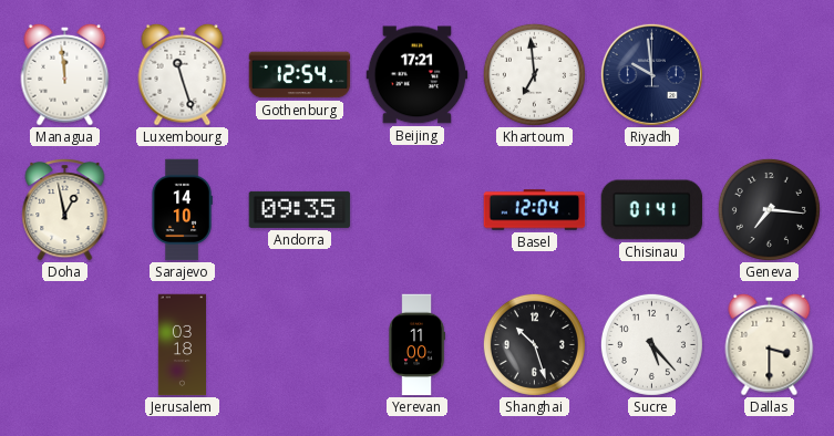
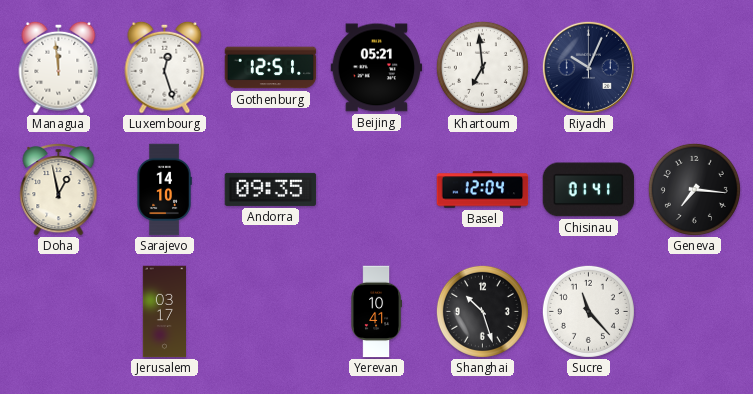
Luxembourg: 11:27 -> 12:27 (165, 67)
Gothenburg: 12:54 -> 12:51 (271, 68)
Beijing: 17:21 -> 05:21 (377, 68)
Riyadh: 9:59 -> 10:04 (588, 67)
Jerusalem: 03:18 -> 03:17 (164, 312)
Yerevan: 11:00 -> 10:41 (376, 312)
Sucre: 5:23 -> 11:23 (588, 311)
Dallas: 3:30 -> none (770, 344)
